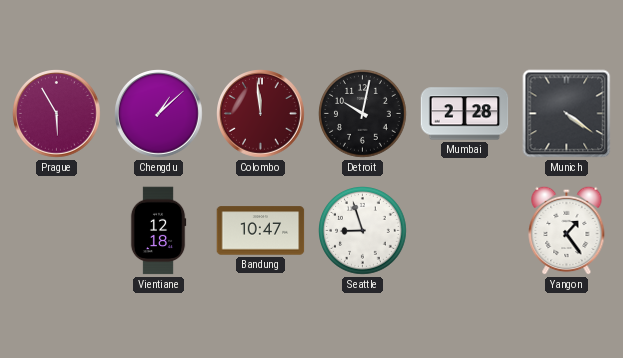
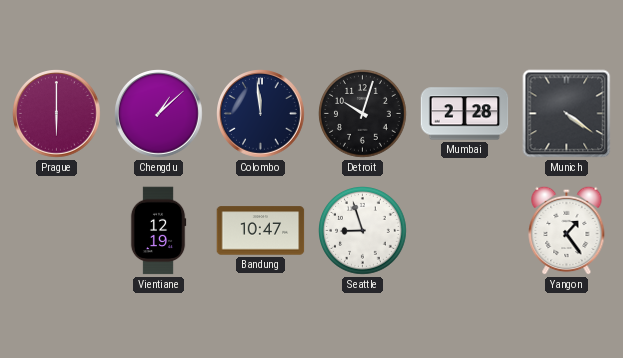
Prague: 5:55 -> 6:00 (57, 114)
Colombo dial: burgundy -> navy (261, 114)
Detroit: 10:02 -> 10:03 (363, 114)
Vientiane: 12:18 -> 12:19 (158, 231)
